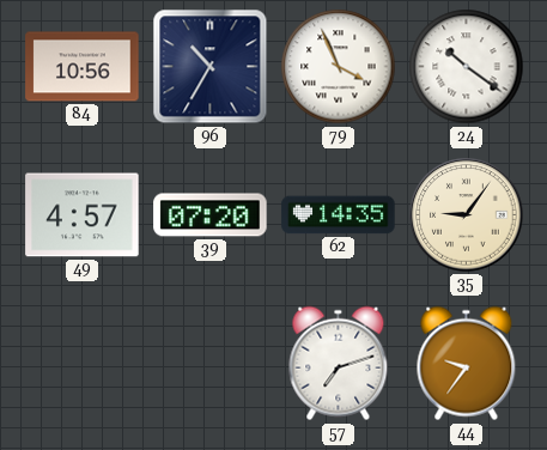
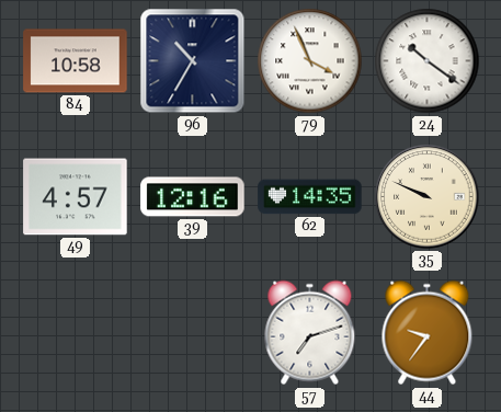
84: 10:56 -> 10:58 (76, 61)
39: 07:20 -> 12:16 (193, 197)
35: 9:06 -> 9:49 (428, 197)
